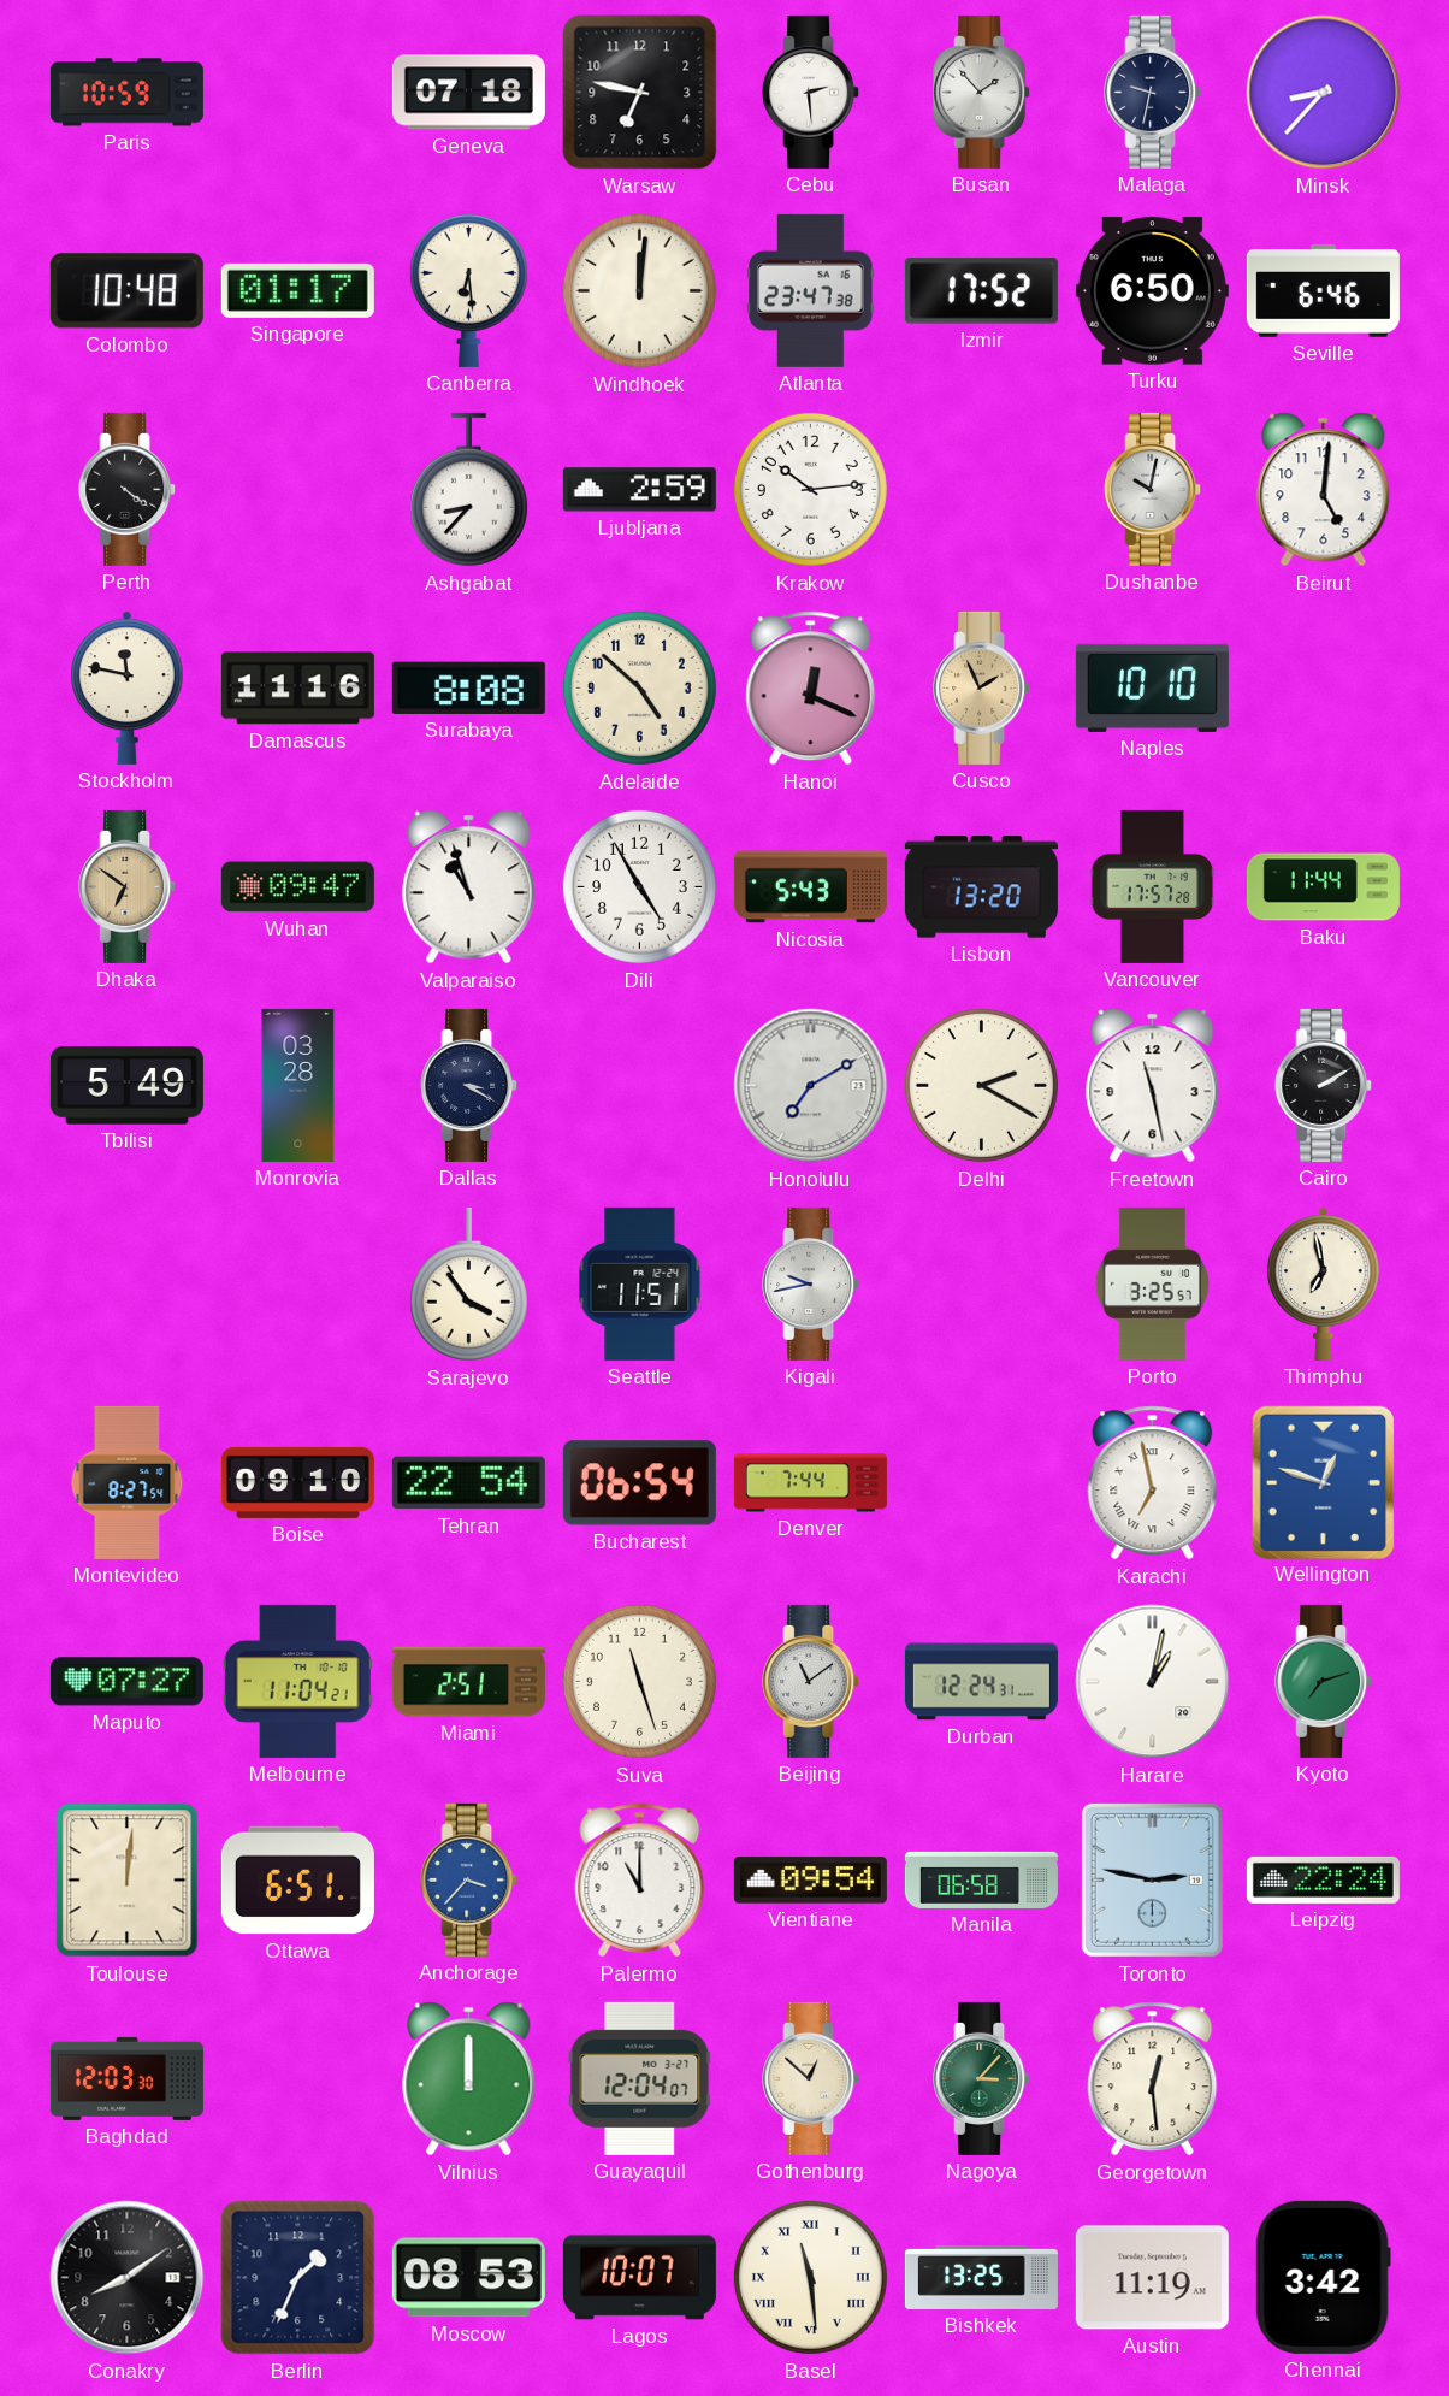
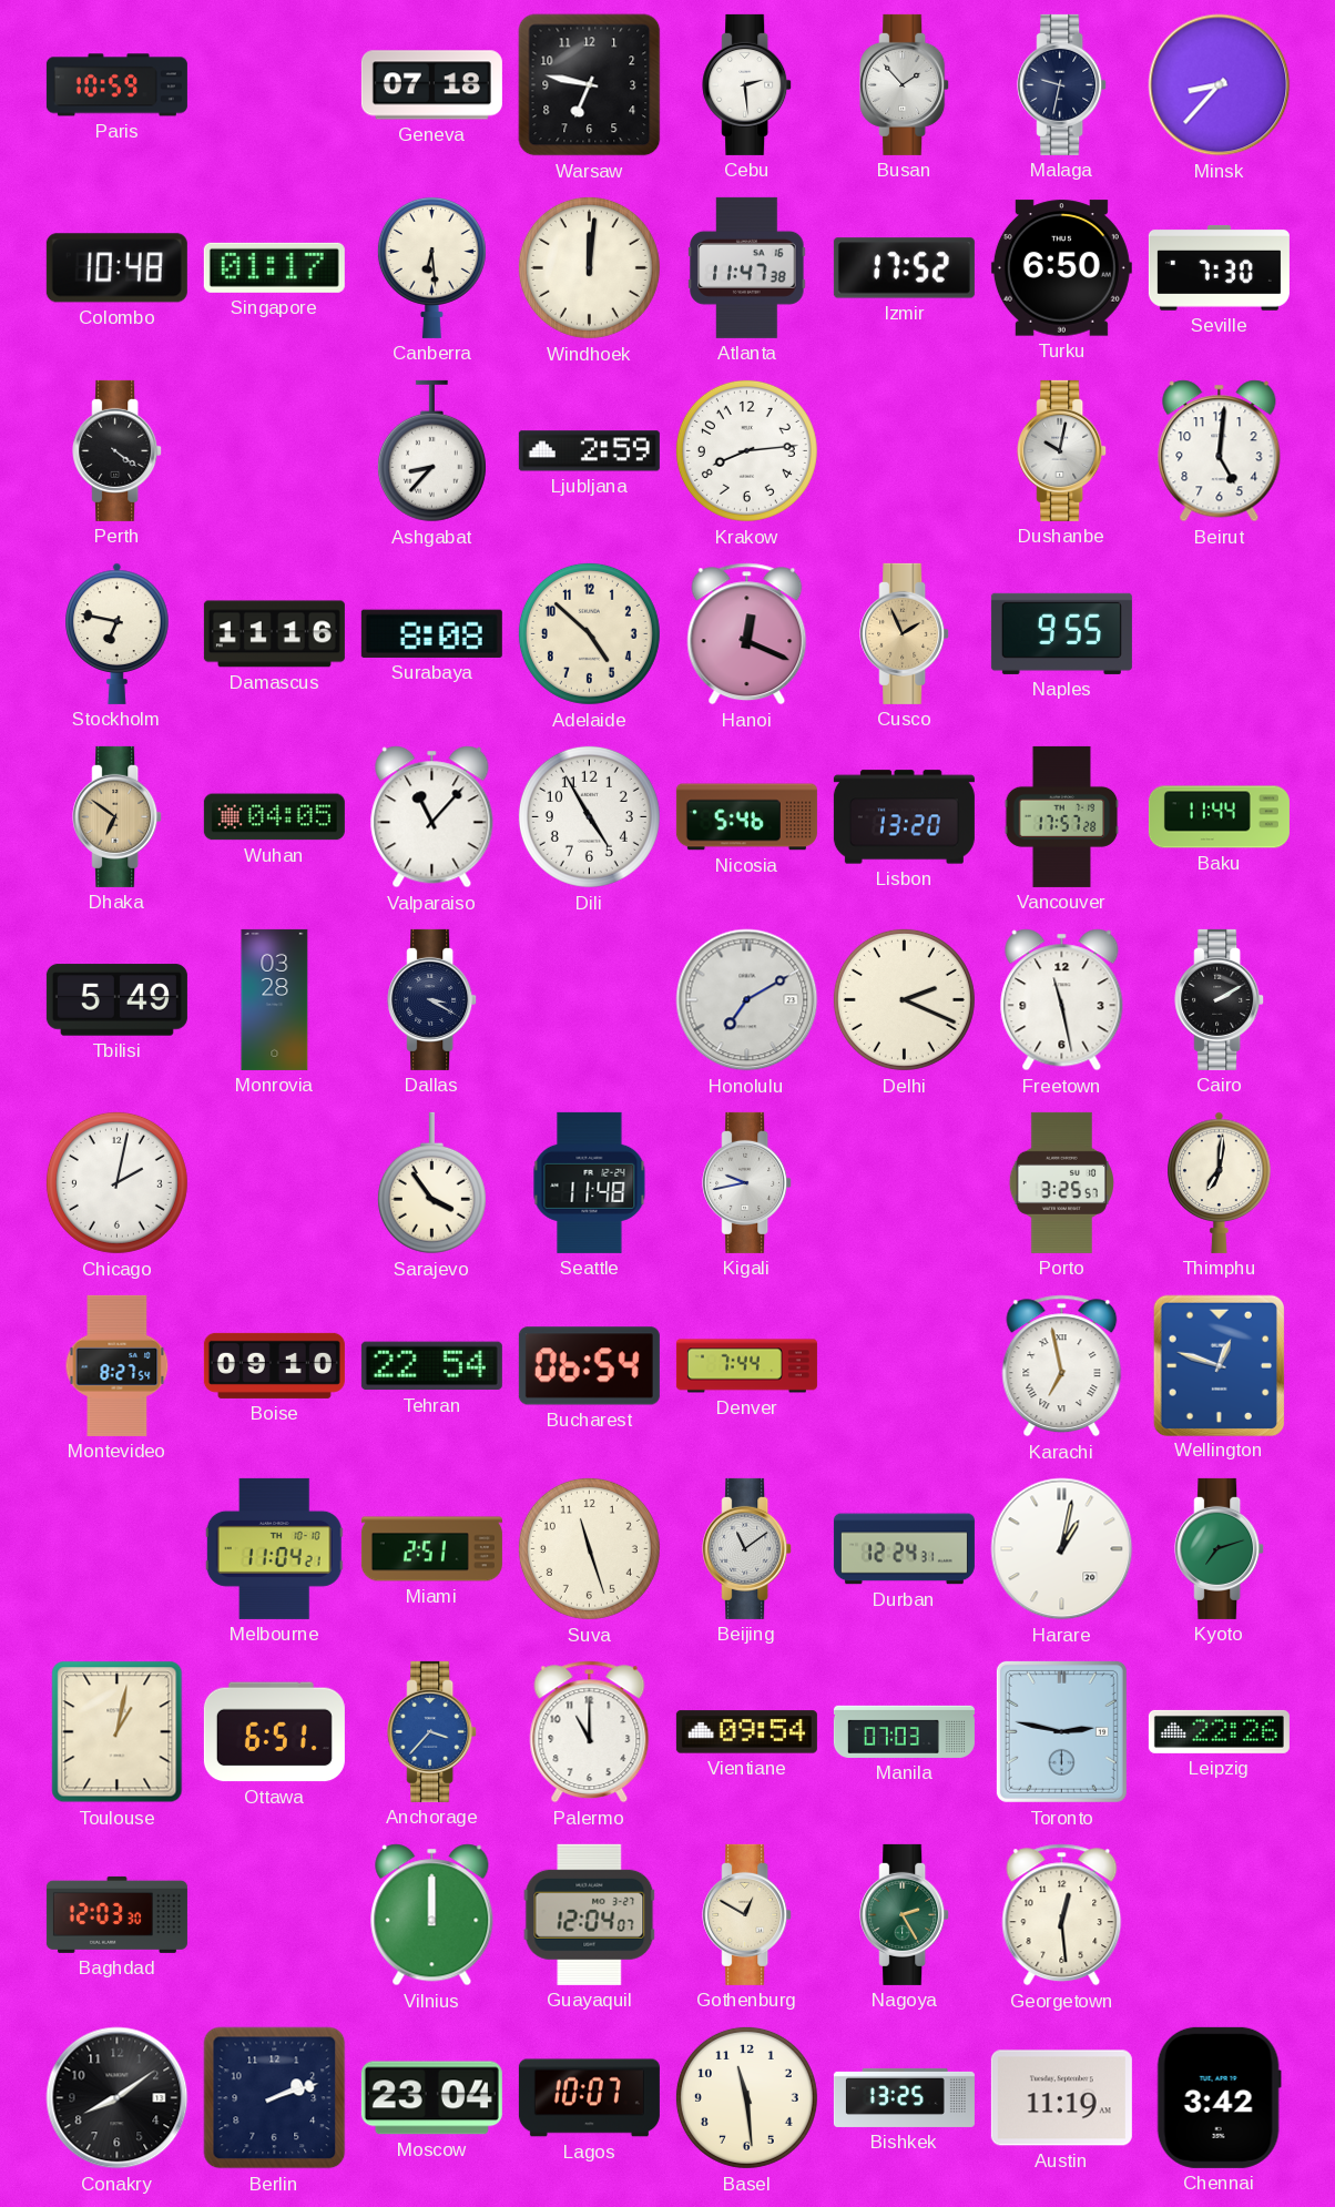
Atlanta: 23:47 -> 11:47 (747, 267)
Seville: 6:46 -> 7:30 (1219, 267)
Krakow: 10:14 -> 8:14 (746, 450)
Stockholm: 11:47 -> 6:47 (118, 633)
Naples: 10:10 -> 9:55 (1061, 633)
Wuhan: 09:47 -> 04:05 (274, 817)
Valparaiso: 10:57 -> 11:07 (432, 817)
Nicosia: 5:43 -> 5:46 (746, 817)
Delhi: 2:20 -> 2:19 (904, 999)
Chicago: none -> 2:02 (116, 1182)
Seattle: 11:51 -> 11:48 (590, 1182)
Thimphu: 6:58 -> 7:01 (1220, 1182)
Maputo: 07:27 -> none (126, 1682)
Toulouse: 12:01 -> 1:02 (118, 1732)
Manila: 06:58 -> 07:03 (904, 1731)
Leipzig: 22:24 -> 22:26 (1219, 1731)
Gothenburg: 12:52 -> 12:50 (747, 1914)
Nagoya: 3:07 -> 2:25 (905, 1914)
Berlin: 1:34 -> 2:12 (275, 2098)
Moscow: 08:53 -> 23:04 (431, 2098)
Basel numerals: Roman -> Arabic (746, 2097)
